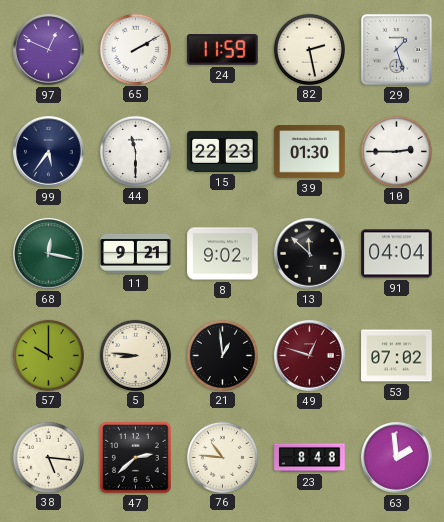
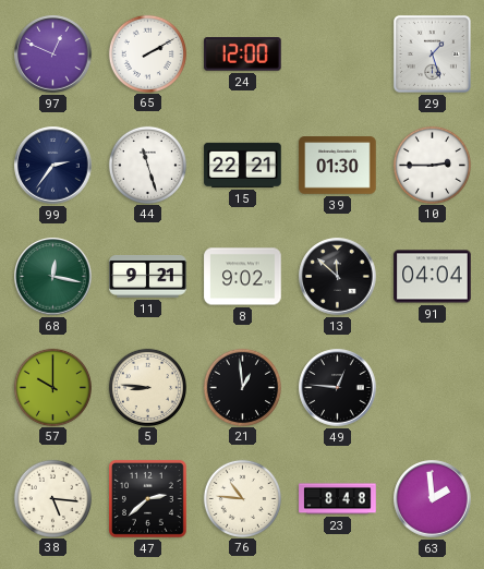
24: 11:59 -> 12:00 (243, 55)
82: 2:28 -> none (309, 49)
99: 5:36 -> 2:36 (53, 166)
44: 11:30 -> 11:27 (147, 165)
15: 22:23 -> 22:21 (243, 165)
49: 12:48 -> 12:46 (338, 388)
49 dial: burgundy -> black (338, 388)
53: 07:02 -> none (397, 356)
